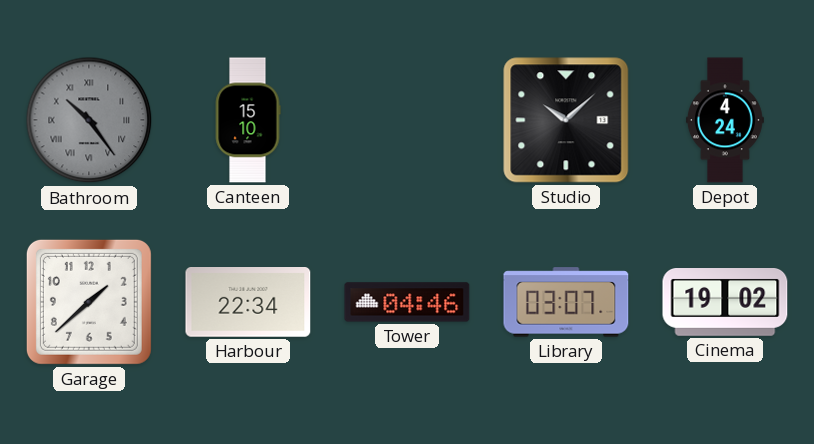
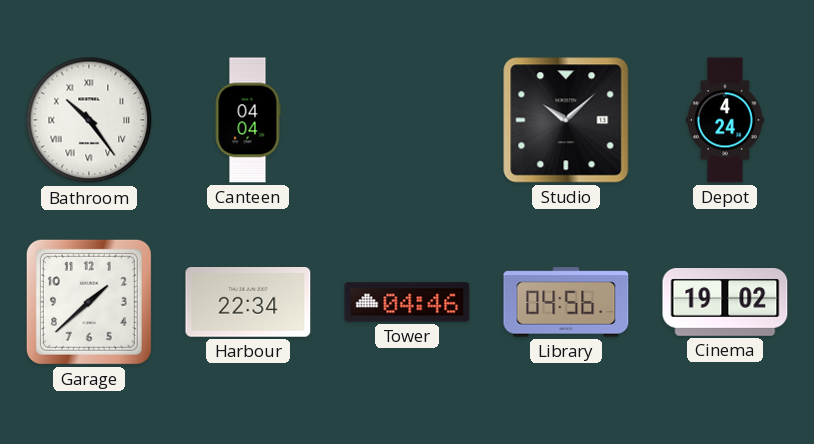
Bathroom dial: grey -> white (89, 120)
Canteen: 15:10 -> 04:04 (248, 120)
Library: 03:07 -> 04:56 (566, 302)
